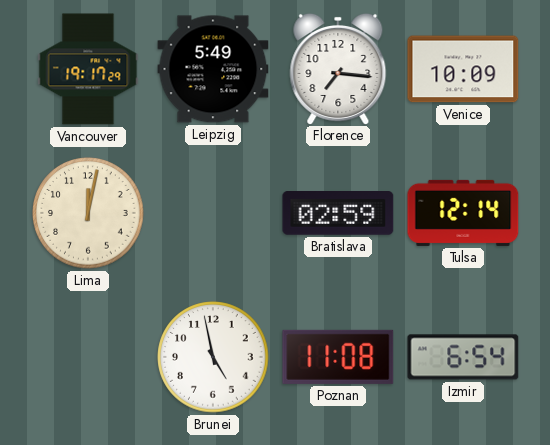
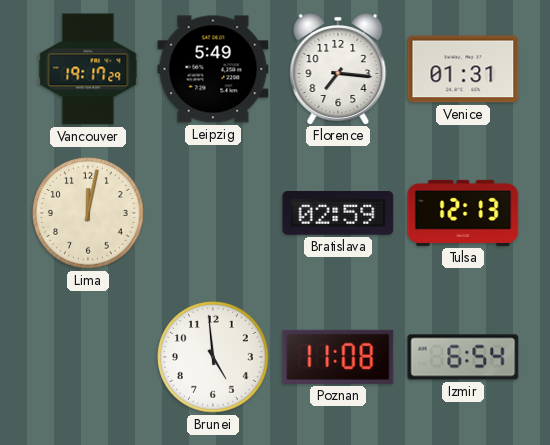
Venice: 10:09 -> 01:31 (463, 69)
Tulsa: 12:14 -> 12:13 (463, 213)
Brunei: 4:58 -> 4:59 (213, 357)
